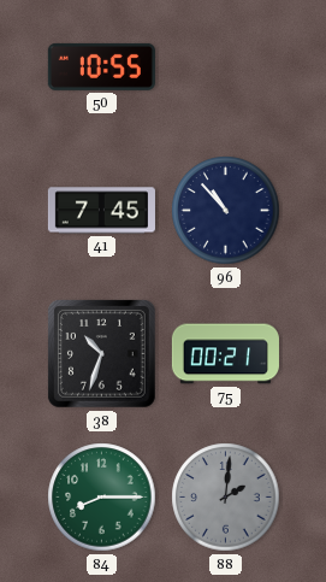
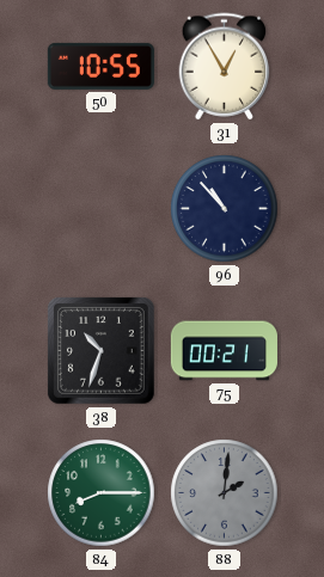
31: none -> 12:55 (225, 67)
41: 7:45 -> none (101, 211)
